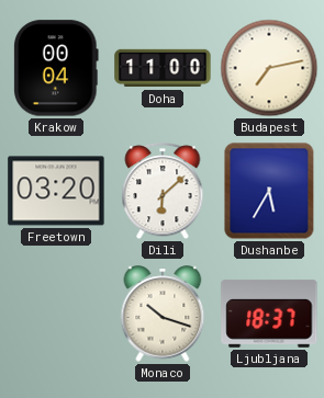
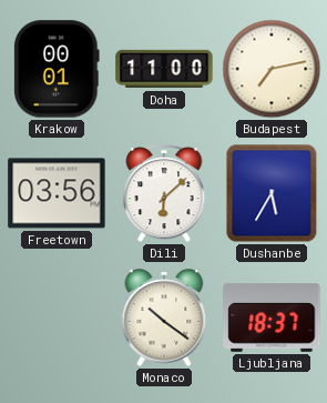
Krakow: 00:04 -> 00:01 (57, 69)
Freetown: 03:20 -> 03:56 (57, 193)
Monaco: 10:18 -> 10:21 (164, 318)
